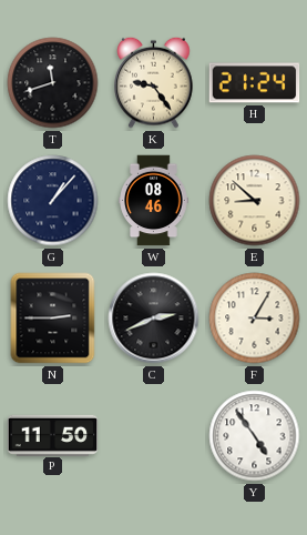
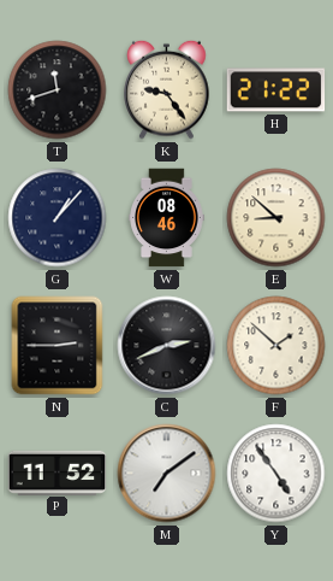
H: 21:24 -> 21:22 (276, 90)
F: 3:05 -> 1:52 (276, 346)
P: 11:50 -> 11:52 (58, 473)
M: none -> 7:09 (167, 474)
